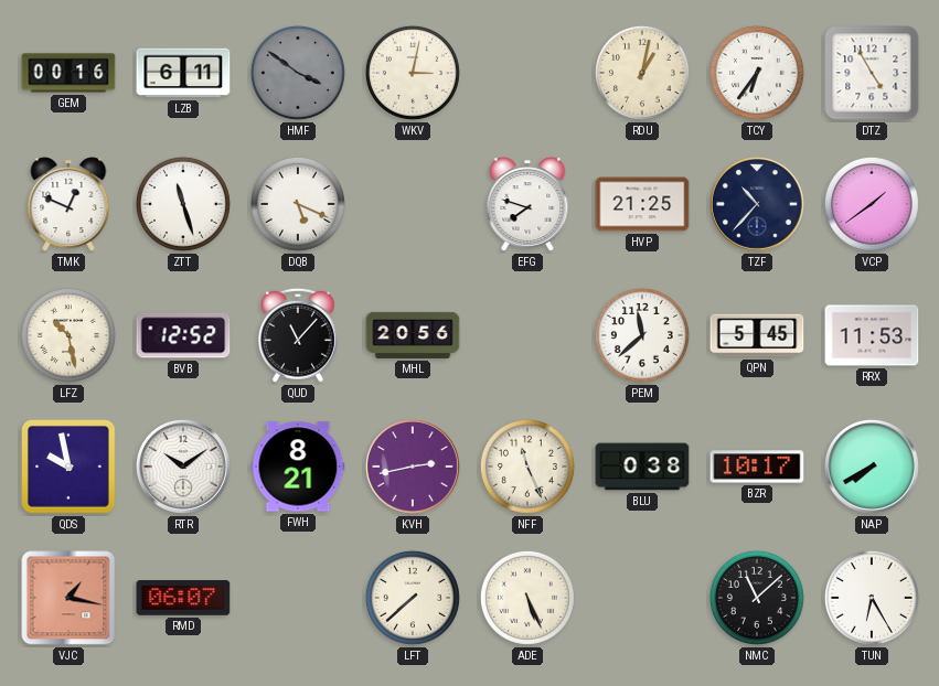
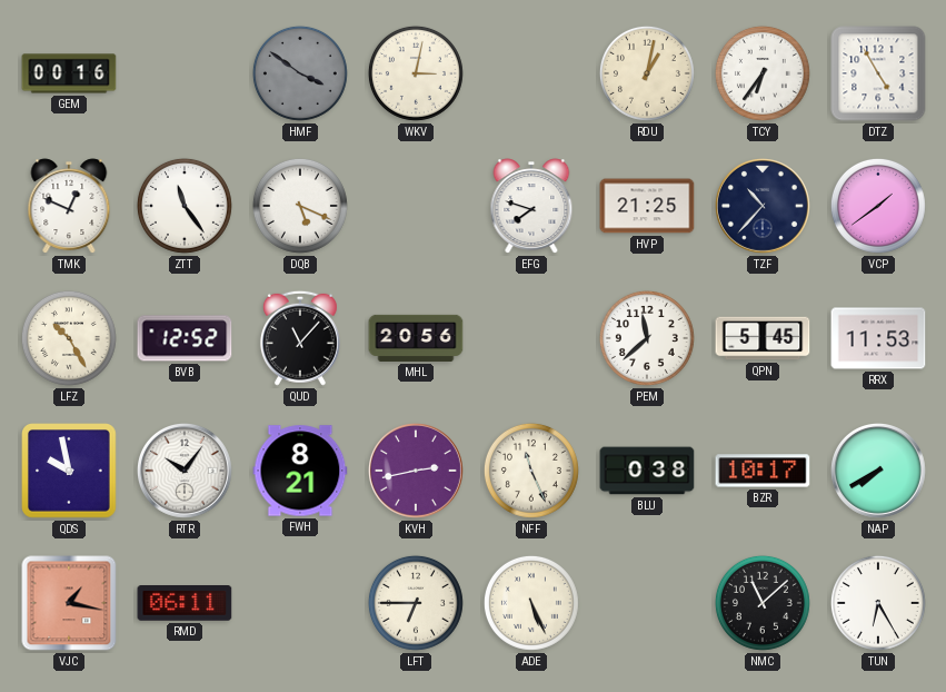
LZB: 6:11 -> none (183, 73)
ZTT: 11:27 -> 11:24 (185, 206)
LFZ: 10:28 -> 10:25 (69, 338)
RTR: 10:09 -> 10:06 (186, 472)
RMD: 06:07 -> 06:11 (185, 604)
LFT: 7:38 -> 6:45 (416, 603)
